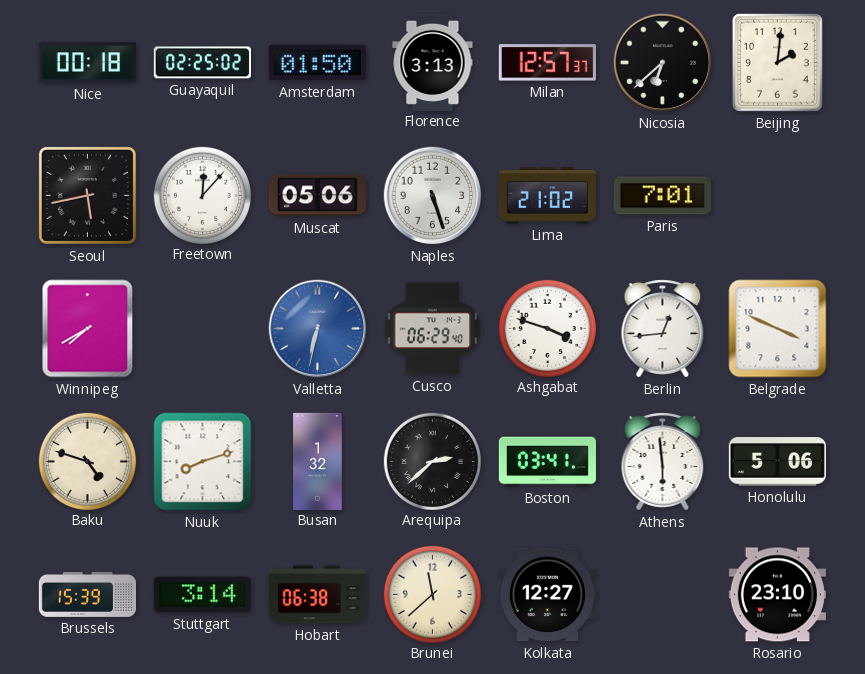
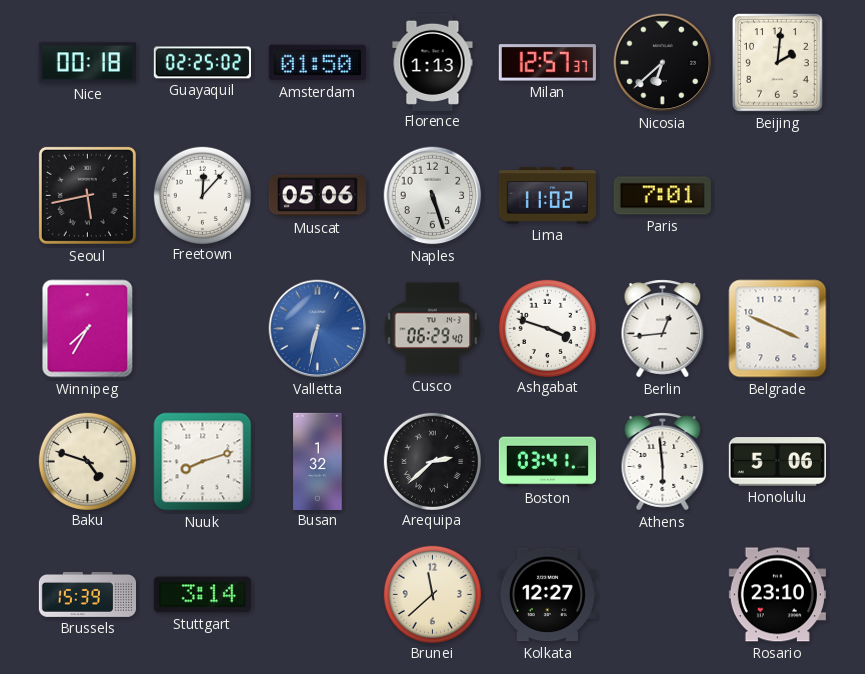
Florence: 3:13 -> 1:13 (433, 62)
Lima: 21:02 -> 11:02 (547, 196)
Winnipeg: 7:40 -> 7:35 (88, 329)
Hobart: 06:38 -> none (317, 595)
